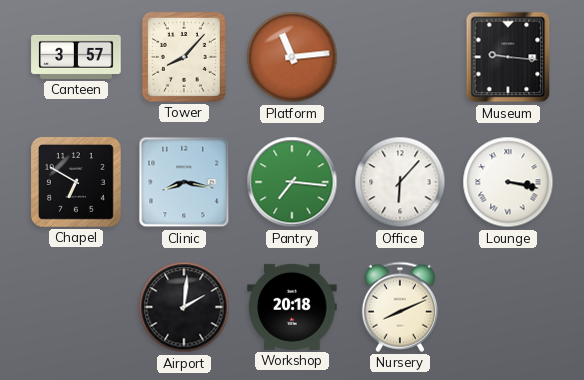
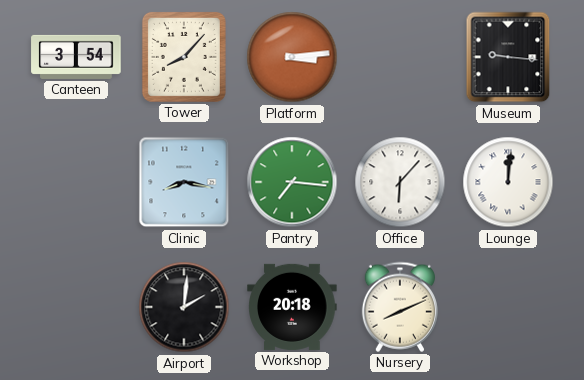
Canteen: 3:57 -> 3:54 (76, 57)
Platform: 11:14 -> 3:14 (292, 57)
Chapel: 6:50 -> none (76, 182)
Lounge: 3:17 -> 12:01 (508, 182)
